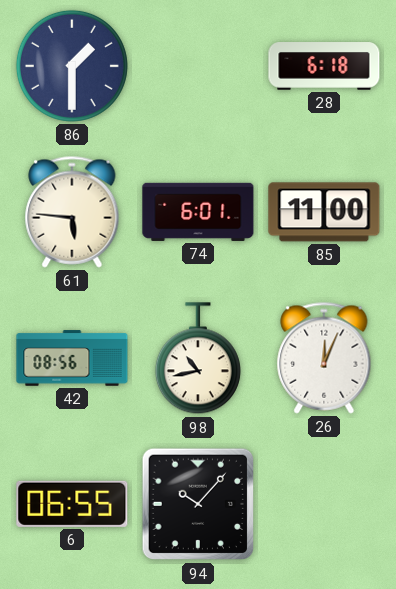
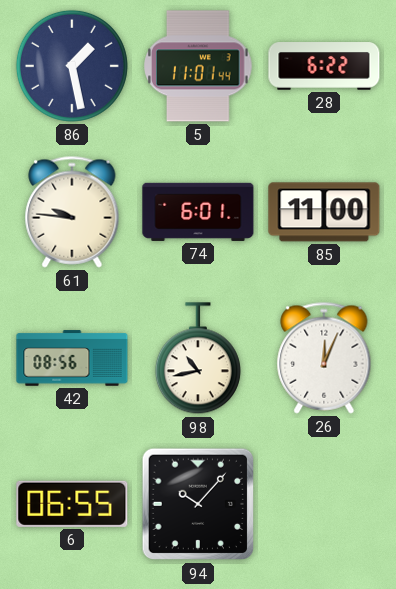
86: 1:30 -> 1:28 (72, 66)
5: none -> 11:01 (198, 66)
28: 6:18 -> 6:22 (324, 66)
61: 5:46 -> 9:46 (72, 212)
